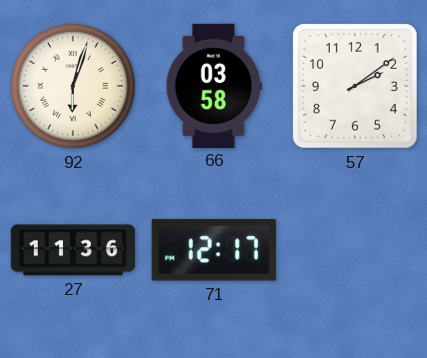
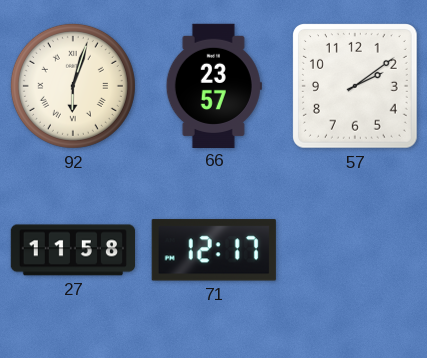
66: 03:58 -> 23:57 (214, 85)
27: 11:36 -> 11:58 (72, 250)
